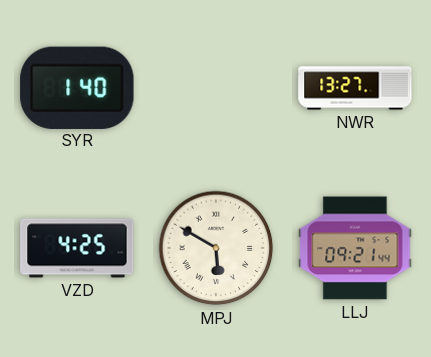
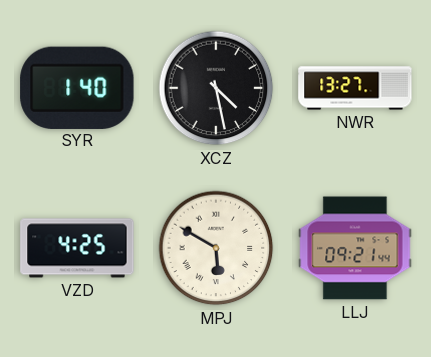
XCZ: none -> 4:28 (216, 88)
